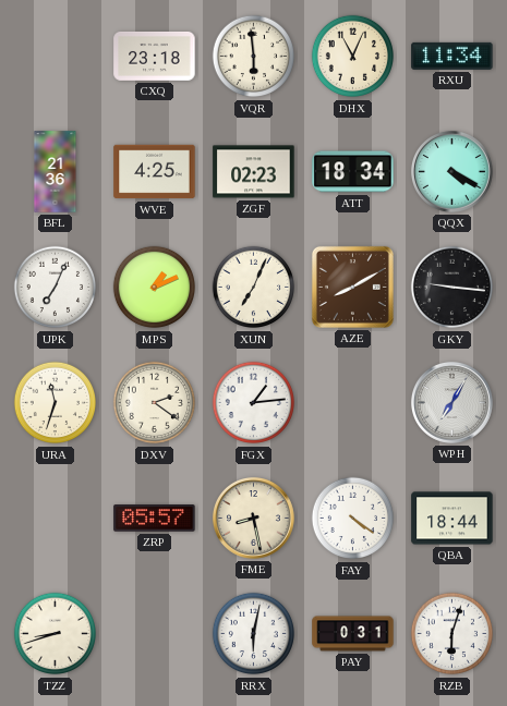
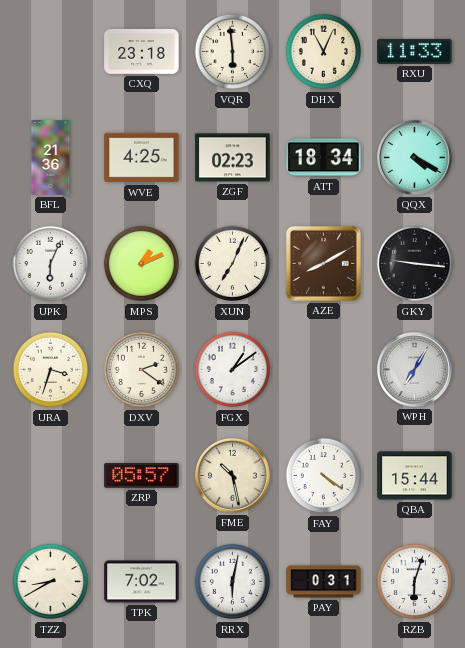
RXU: 11:34 -> 11:33 (415, 51)
UPK: 7:04 -> 6:04 (51, 264)
URA: 11:33 -> 3:33 (51, 370)
FGX: 1:14 -> 1:09 (233, 370)
FME: 8:28 -> 10:28 (232, 475)
QBA: 18:44 -> 15:44 (415, 476)
TZZ: 8:42 -> 8:40 (51, 582)
TPK: none -> 7:02 (142, 582)
